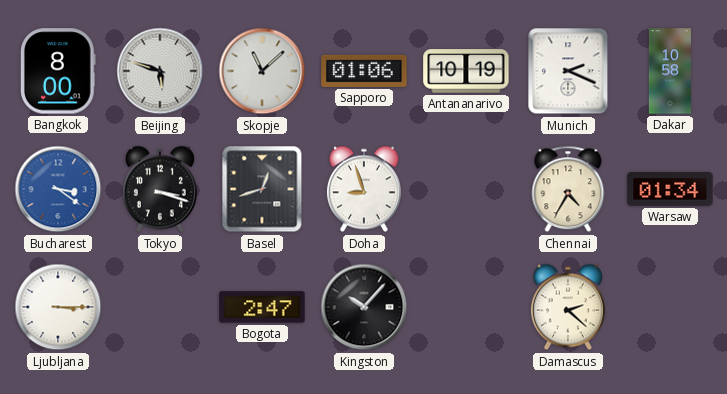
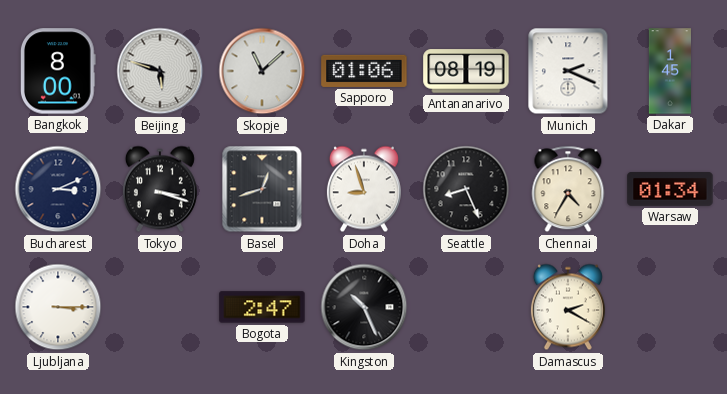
Antananarivo: 10:19 -> 08:19 (466, 71)
Dakar: 10:58 -> 1:45 (669, 71)
Bucharest: 3:21 -> 3:11 (58, 189)
Bucharest dial: blue -> navy (58, 189)
Seattle: none -> 8:26 (466, 189)
Kingston: 10:07 -> 10:26 (364, 307)
Damascus: 2:22 -> 2:20 (568, 307)
